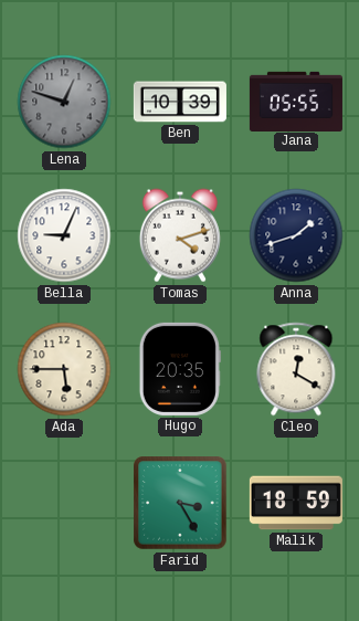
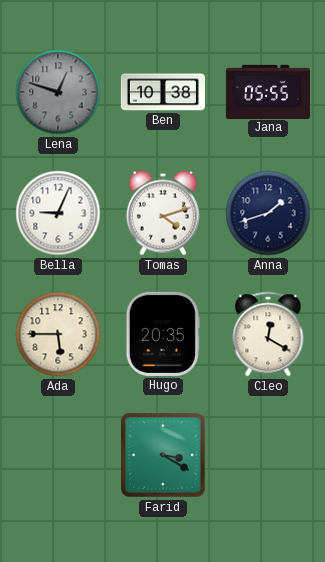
Ben: 10:39 -> 10:38 (163, 92)
Farid: 3:25 -> 3:20 (163, 455)
Malik: 18:59 -> none (296, 503)
